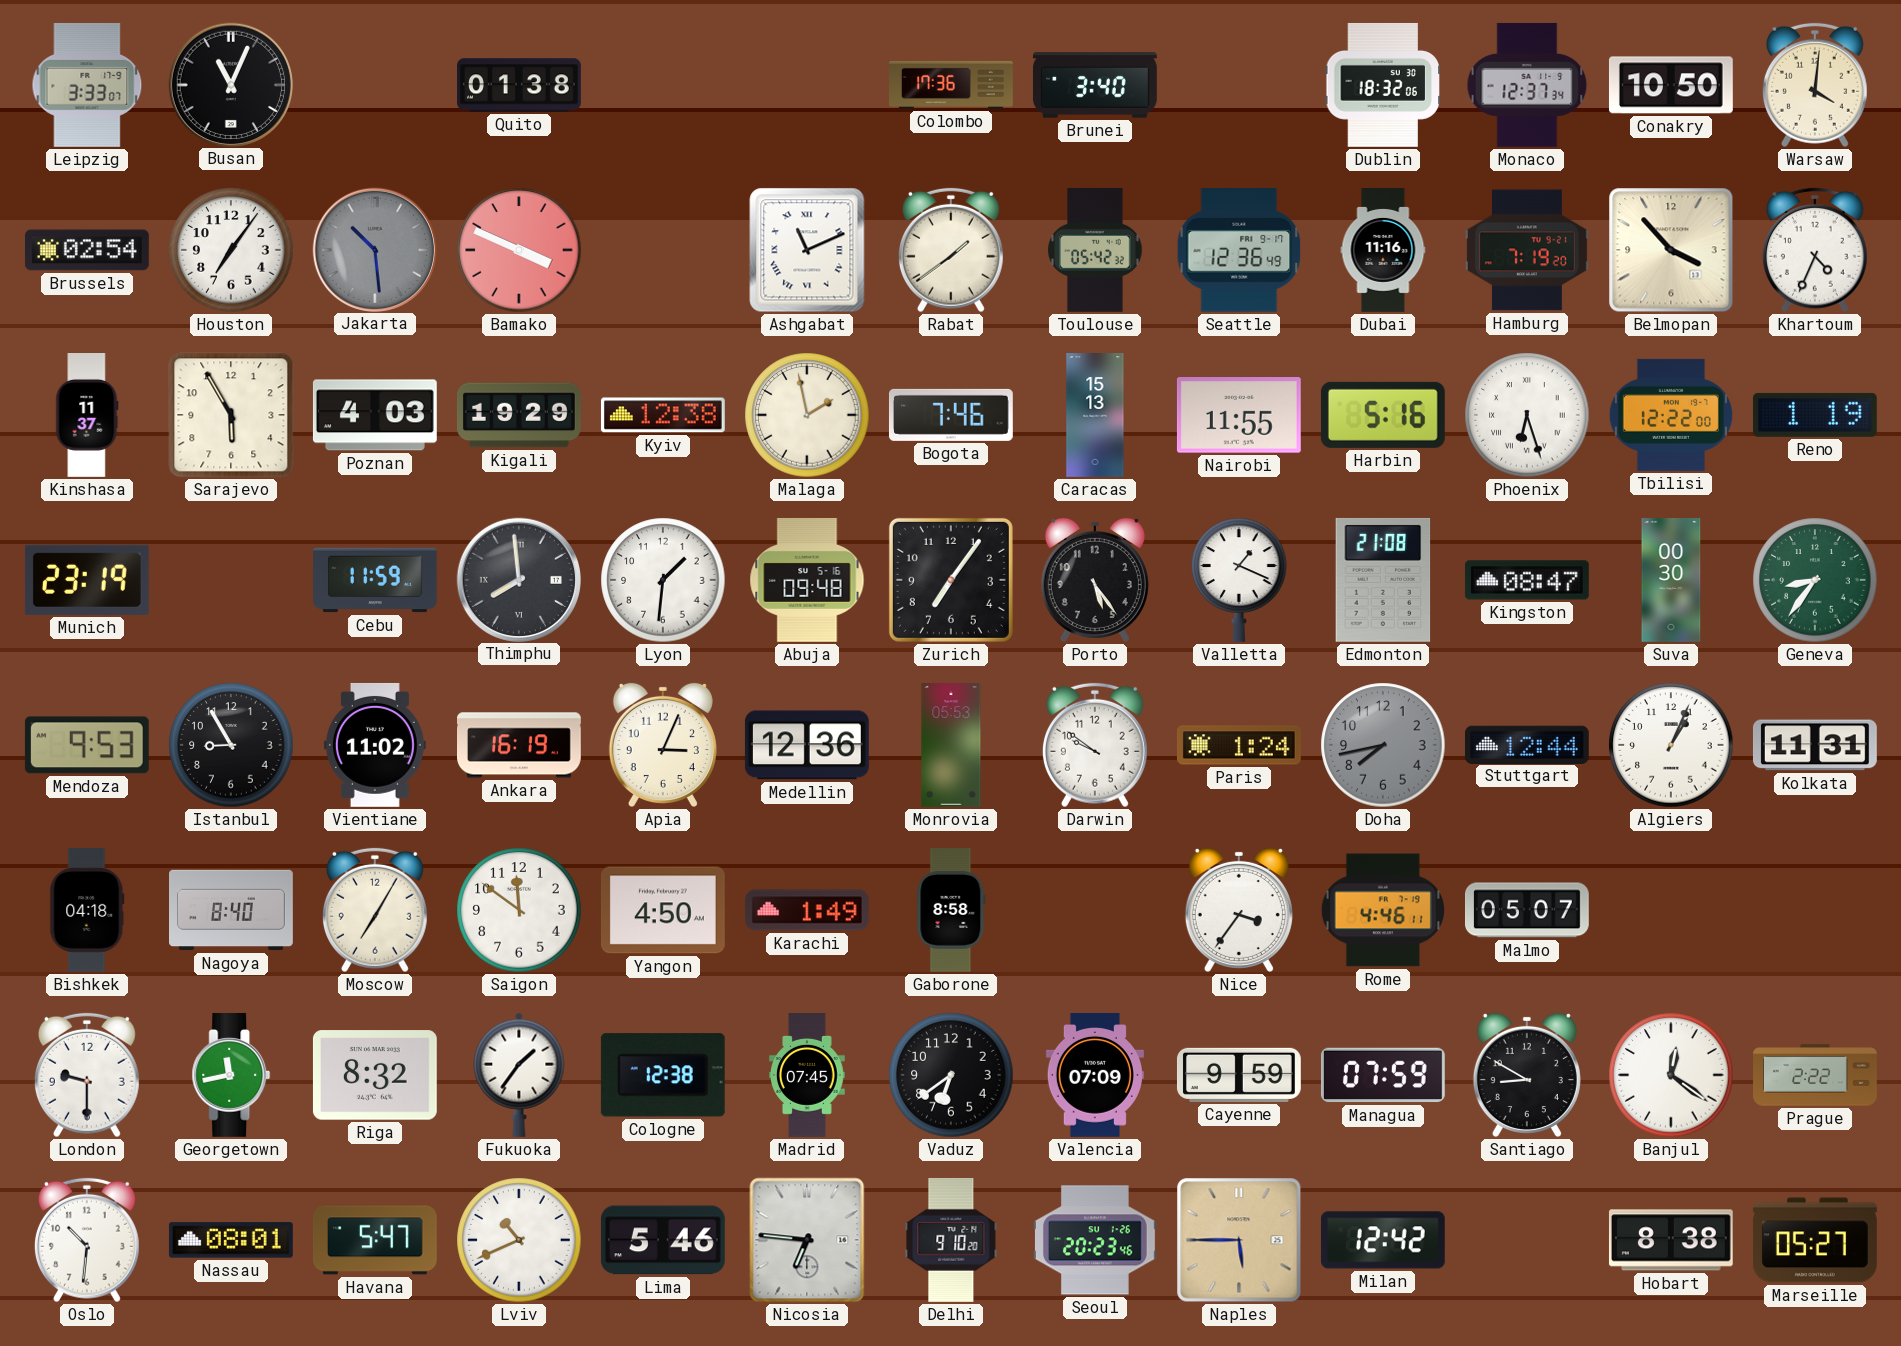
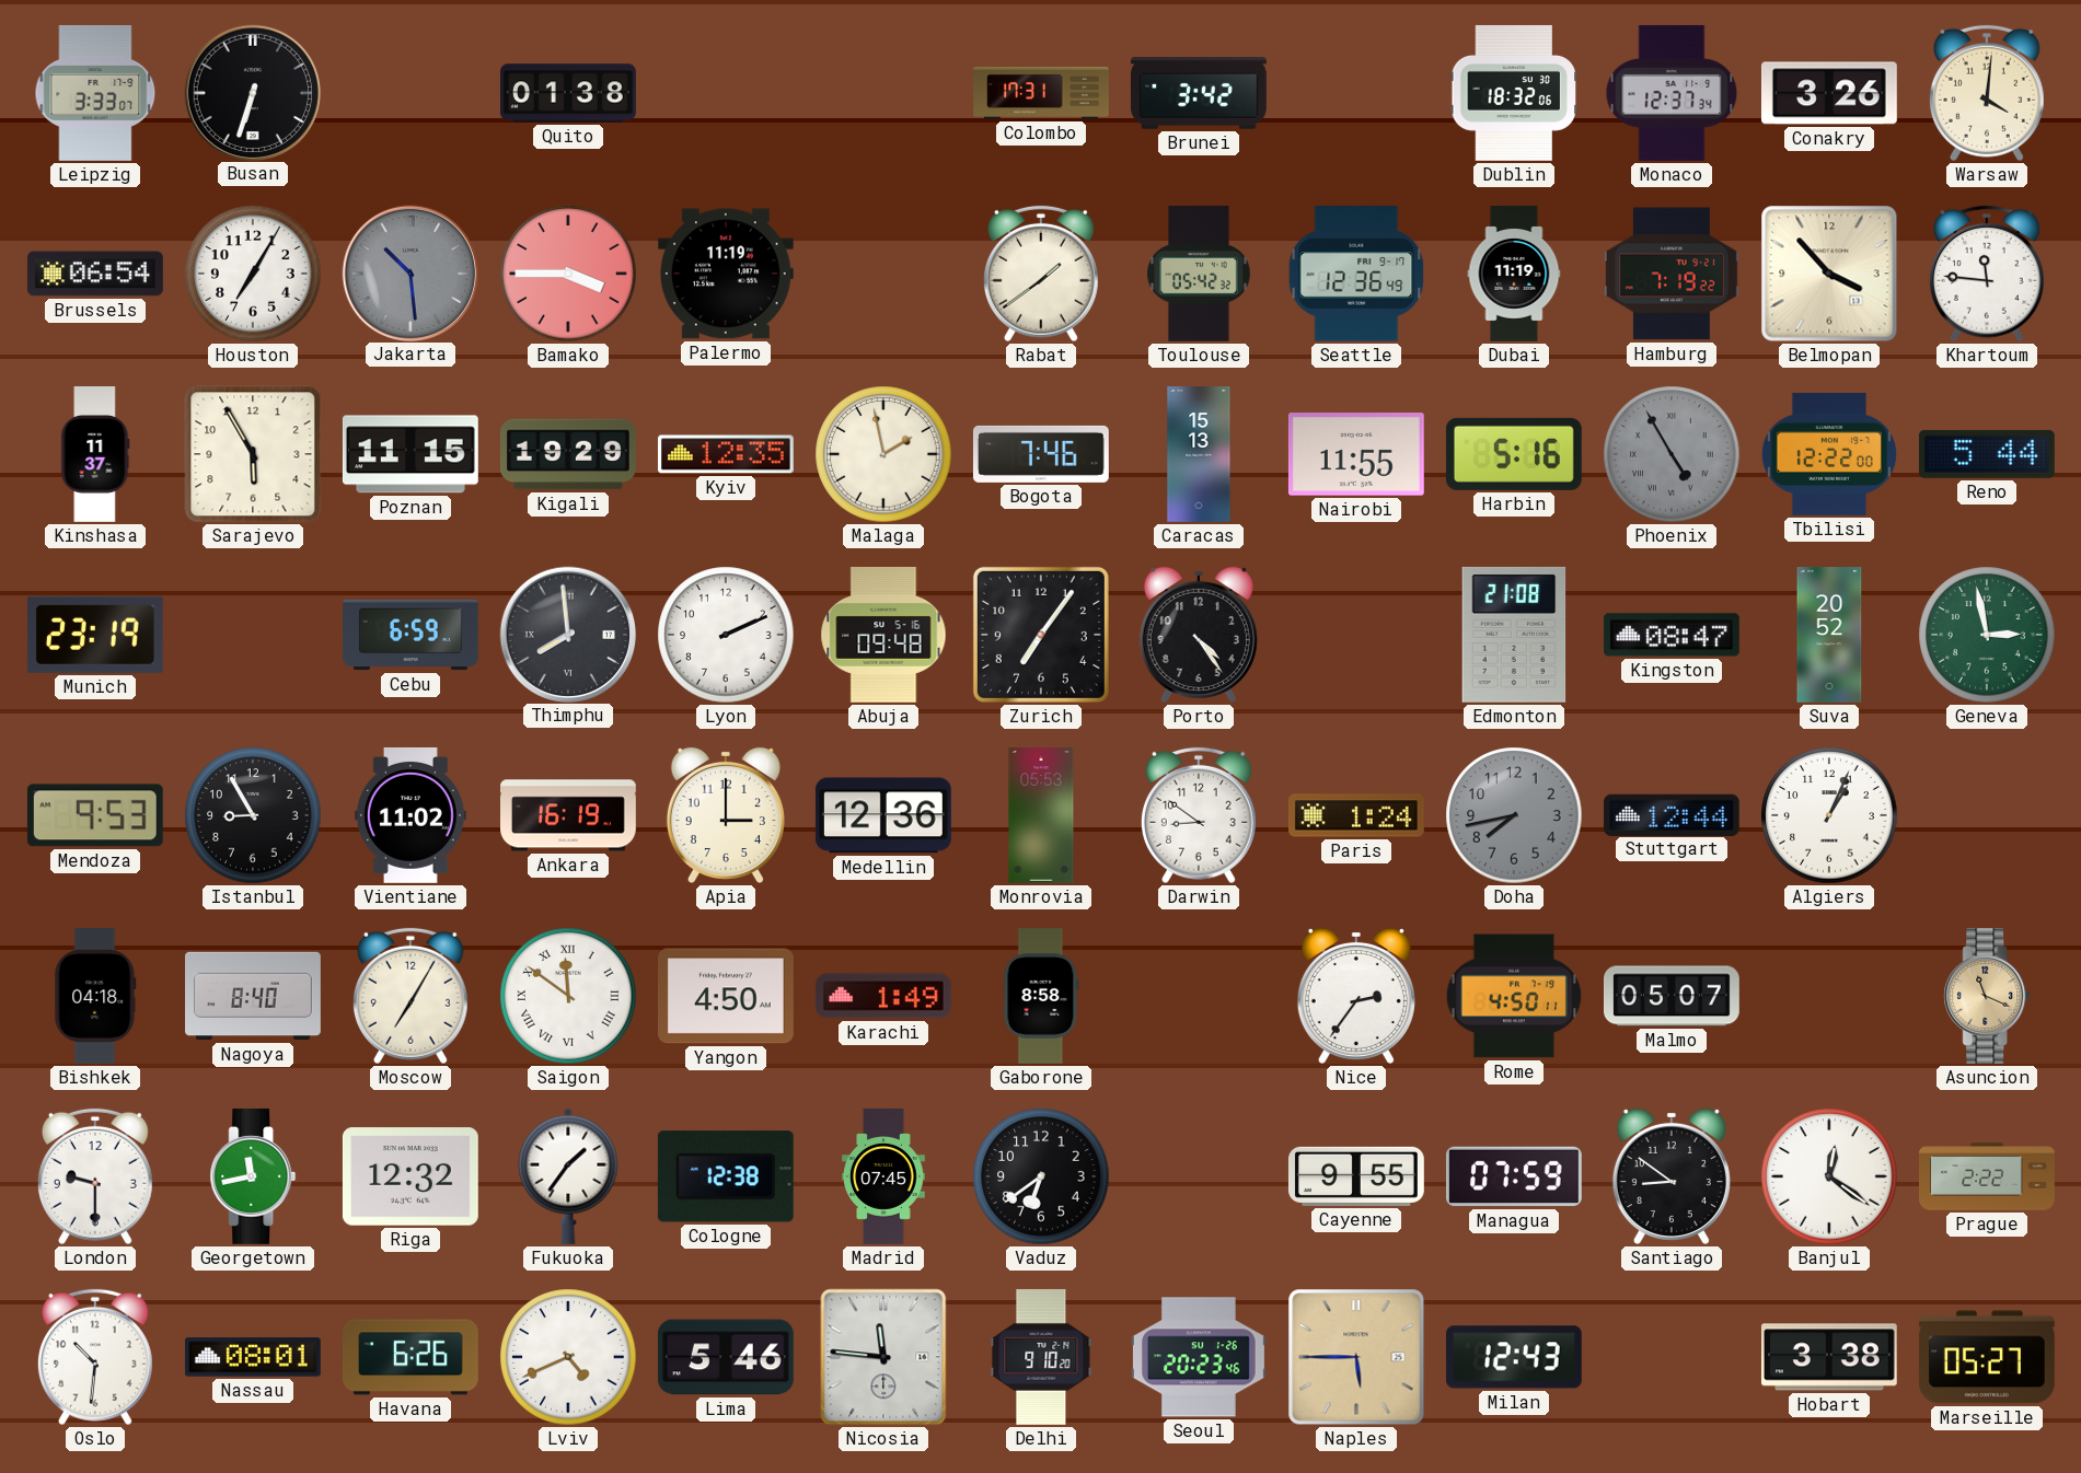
Busan: 11:04 -> 6:33 (252, 92)
Colombo: 17:36 -> 17:31 (1041, 93)
Brunei: 3:40 -> 3:42 (1199, 93)
Conakry: 10:50 -> 3:26 (1829, 93)
Brussels: 02:54 -> 06:54 (95, 274)
Houston: 7:06 -> 7:05 (253, 274)
Bamako: 3:49 -> 3:45 (568, 274)
Palermo: none -> 11:19 (726, 274)
Ashgabat: 11:11 -> none (807, 250)
Dubai: 11:16 -> 11:19 (1514, 275)
Hamburg: 7:19:20 -> 7:19:22 (1672, 274)
Khartoum: 4:34 -> 11:46 (1987, 274)
Poznan: 4:03 -> 11:15 (411, 454)
Kyiv: 12:38 -> 12:35 (726, 454)
Phoenix: 6:27 -> 4:55 (1672, 454)
Phoenix dial: white -> grey (1672, 454)
Reno: 1:19 -> 5:44 (1987, 454)
Cebu: 11:59 -> 6:59 (412, 635)
Lyon: 1:31 -> 2:11 (726, 635)
Porto: 5:24 -> 4:24 (1199, 635)
Valletta: 1:19 -> none (1239, 580)
Suva: 00:30 -> 20:52 (1829, 636)
Geneva: 8:36 -> 2:58 (1987, 635)
Apia: 3:04 -> 3:00 (726, 815)
Darwin: 9:51 -> 8:51 (1199, 815)
Kolkata: 11:31 -> none (1815, 745)
Saigon numerals: Arabic -> Roman (568, 996)
Nice: 3:36 -> 2:36 (1356, 996)
Rome: 4:46 -> 4:50 (1514, 996)
Asuncion: none -> 11:19 (1987, 996)
Riga: 8:32 -> 12:32 (411, 1176)
Valencia: 07:09 -> none (1095, 1075)
Cayenne: 9:59 -> 9:55 (1356, 1176)
Santiago: 8:50 -> 8:51 (1672, 1176)
Havana: 5:47 -> 6:26 (411, 1357)
Lviv: 10:41 -> 4:41 (568, 1357)
Nicosia: 6:46 -> 11:46 (883, 1357)
Milan: 12:42 -> 12:43 (1514, 1357)
Hobart: 8:38 -> 3:38 (1829, 1357)
